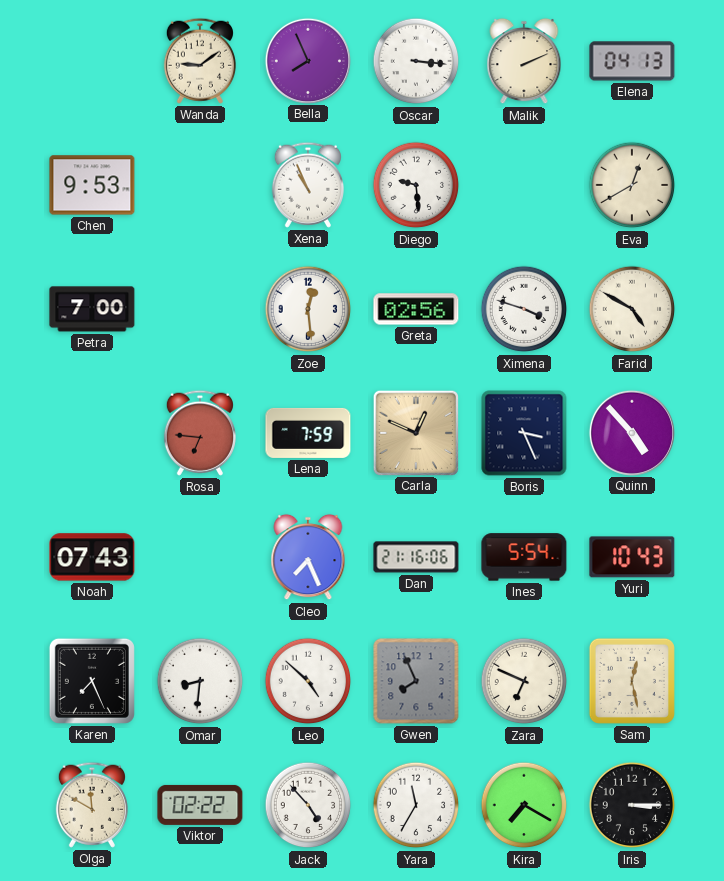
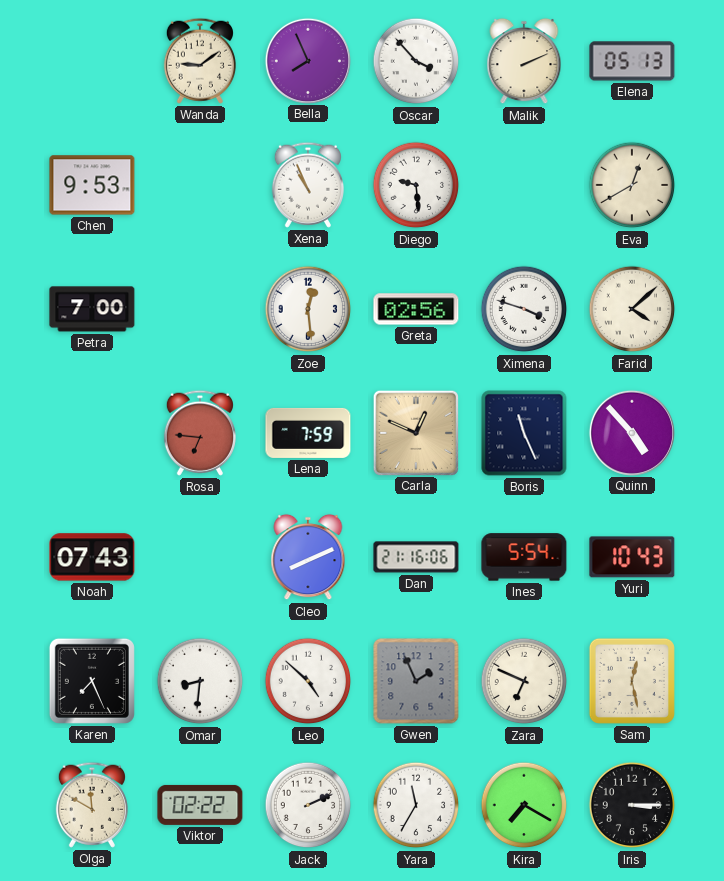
Oscar: 3:16 -> 3:53 (416, 61)
Elena: 04:13 -> 05:13 (632, 61)
Farid: 4:50 -> 4:08 (632, 309)
Boris: 3:26 -> 11:26 (524, 433)
Cleo: 7:26 -> 8:11 (308, 557)
Gwen: 7:56 -> 1:56 (416, 681)
Jack: 4:53 -> 2:11 (308, 805)
